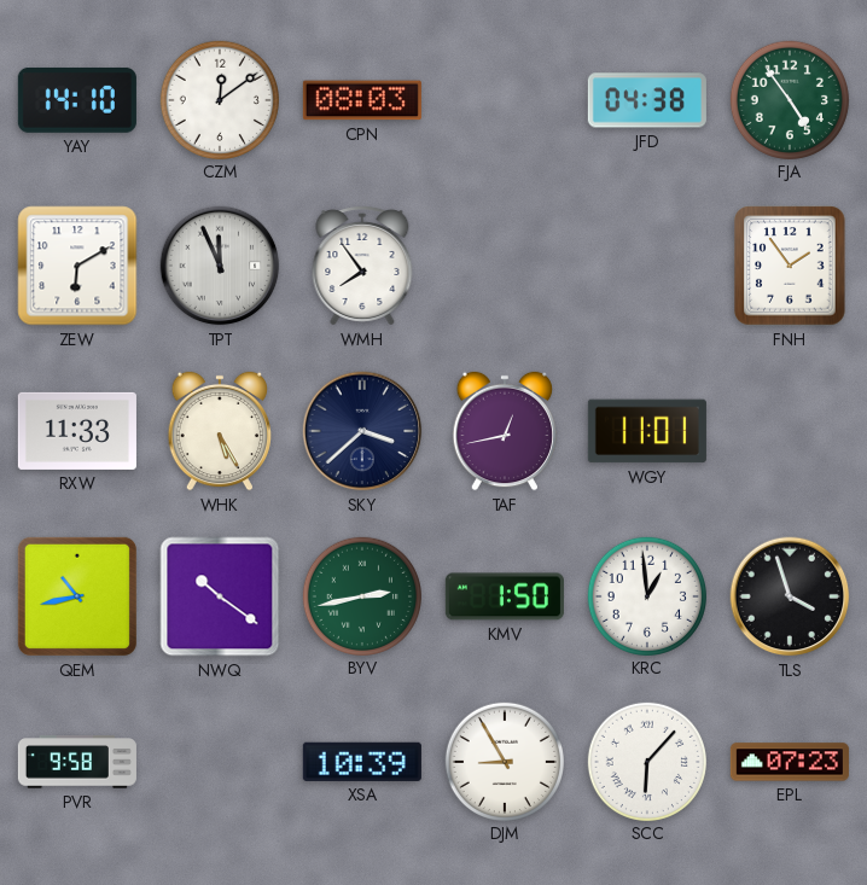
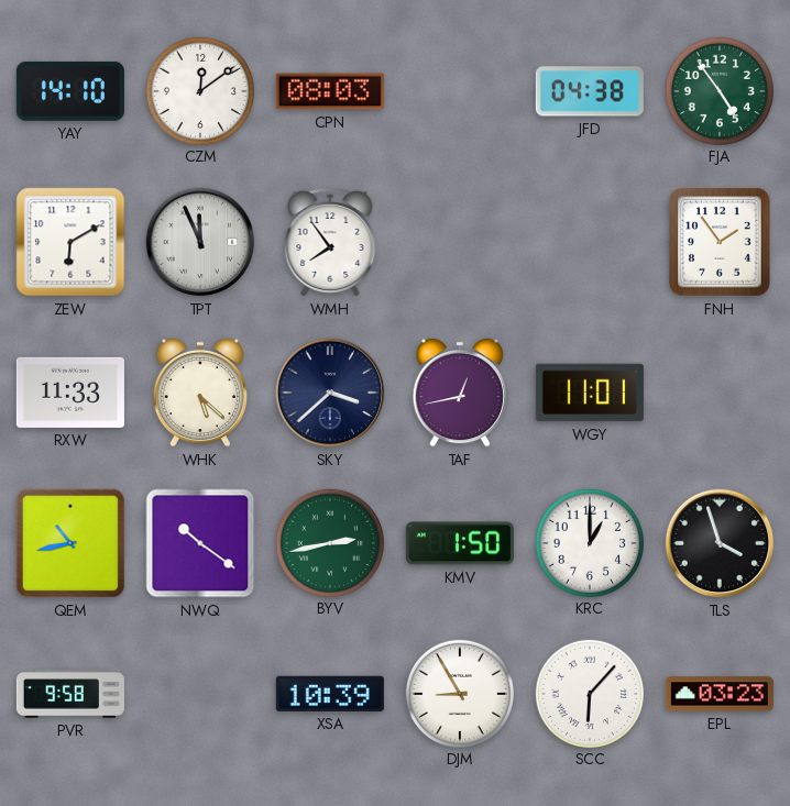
WHK: 5:25 -> 5:22 (200, 393)
KRC: 12:59 -> 1:00 (589, 542)
EPL: 07:23 -> 03:23 (720, 694)
